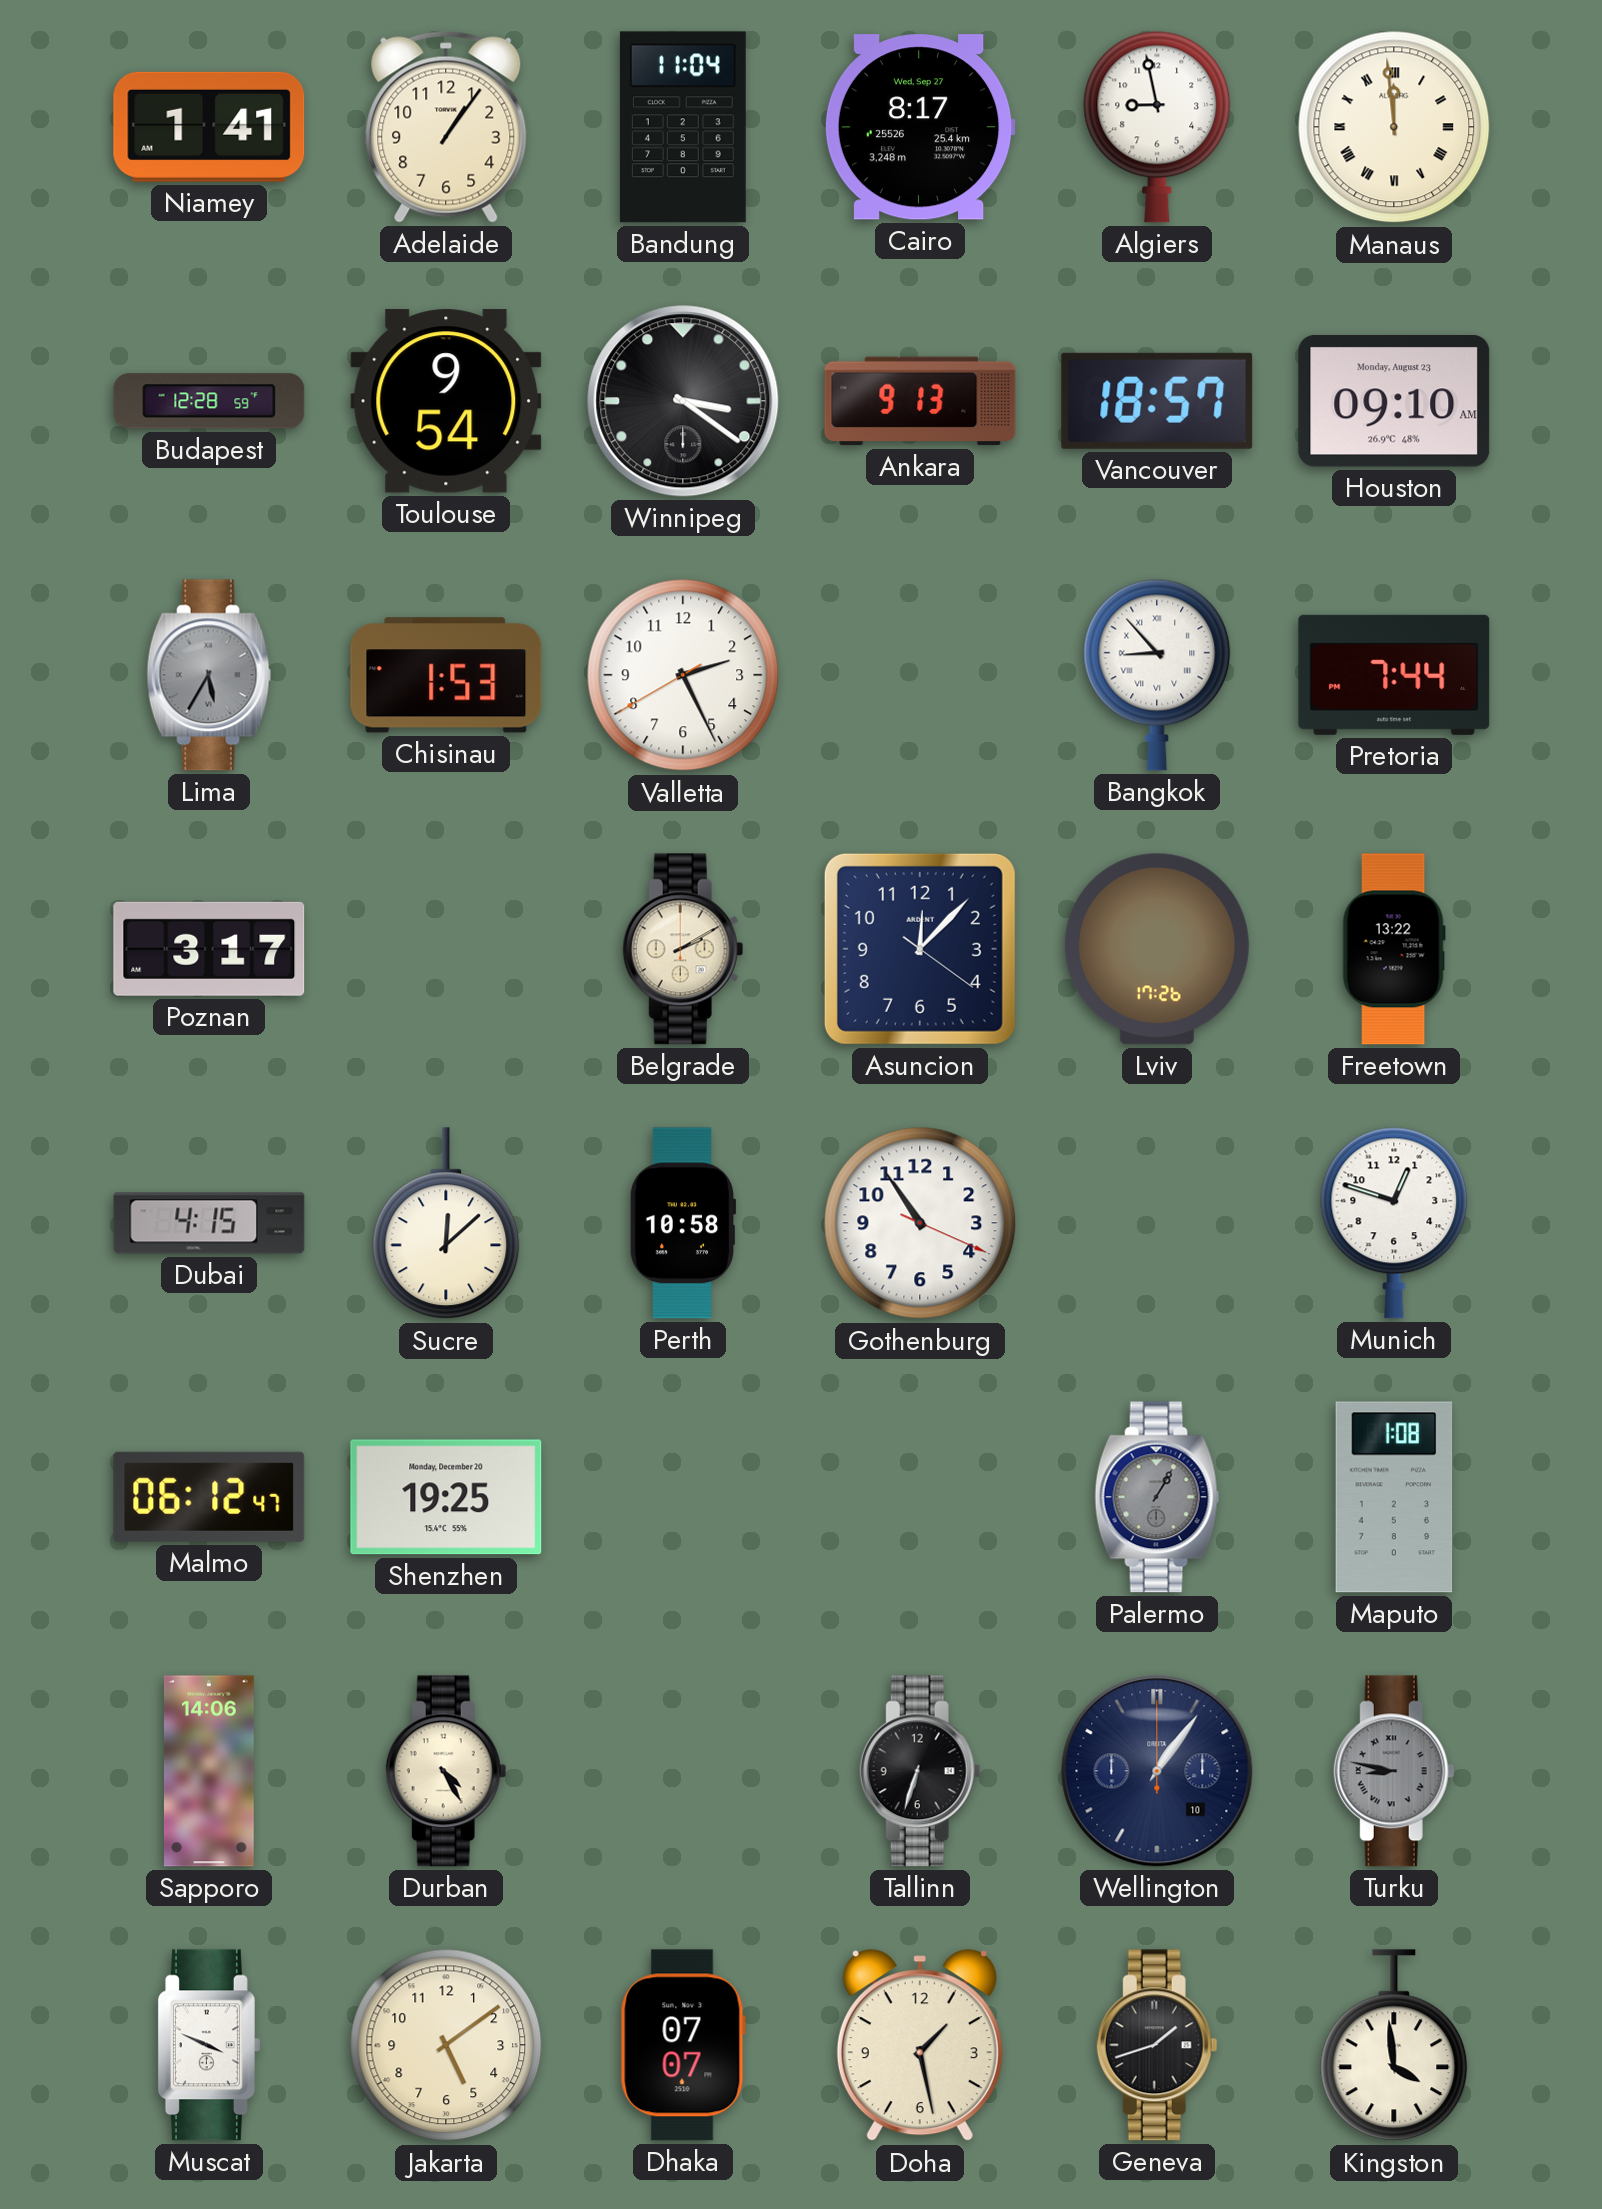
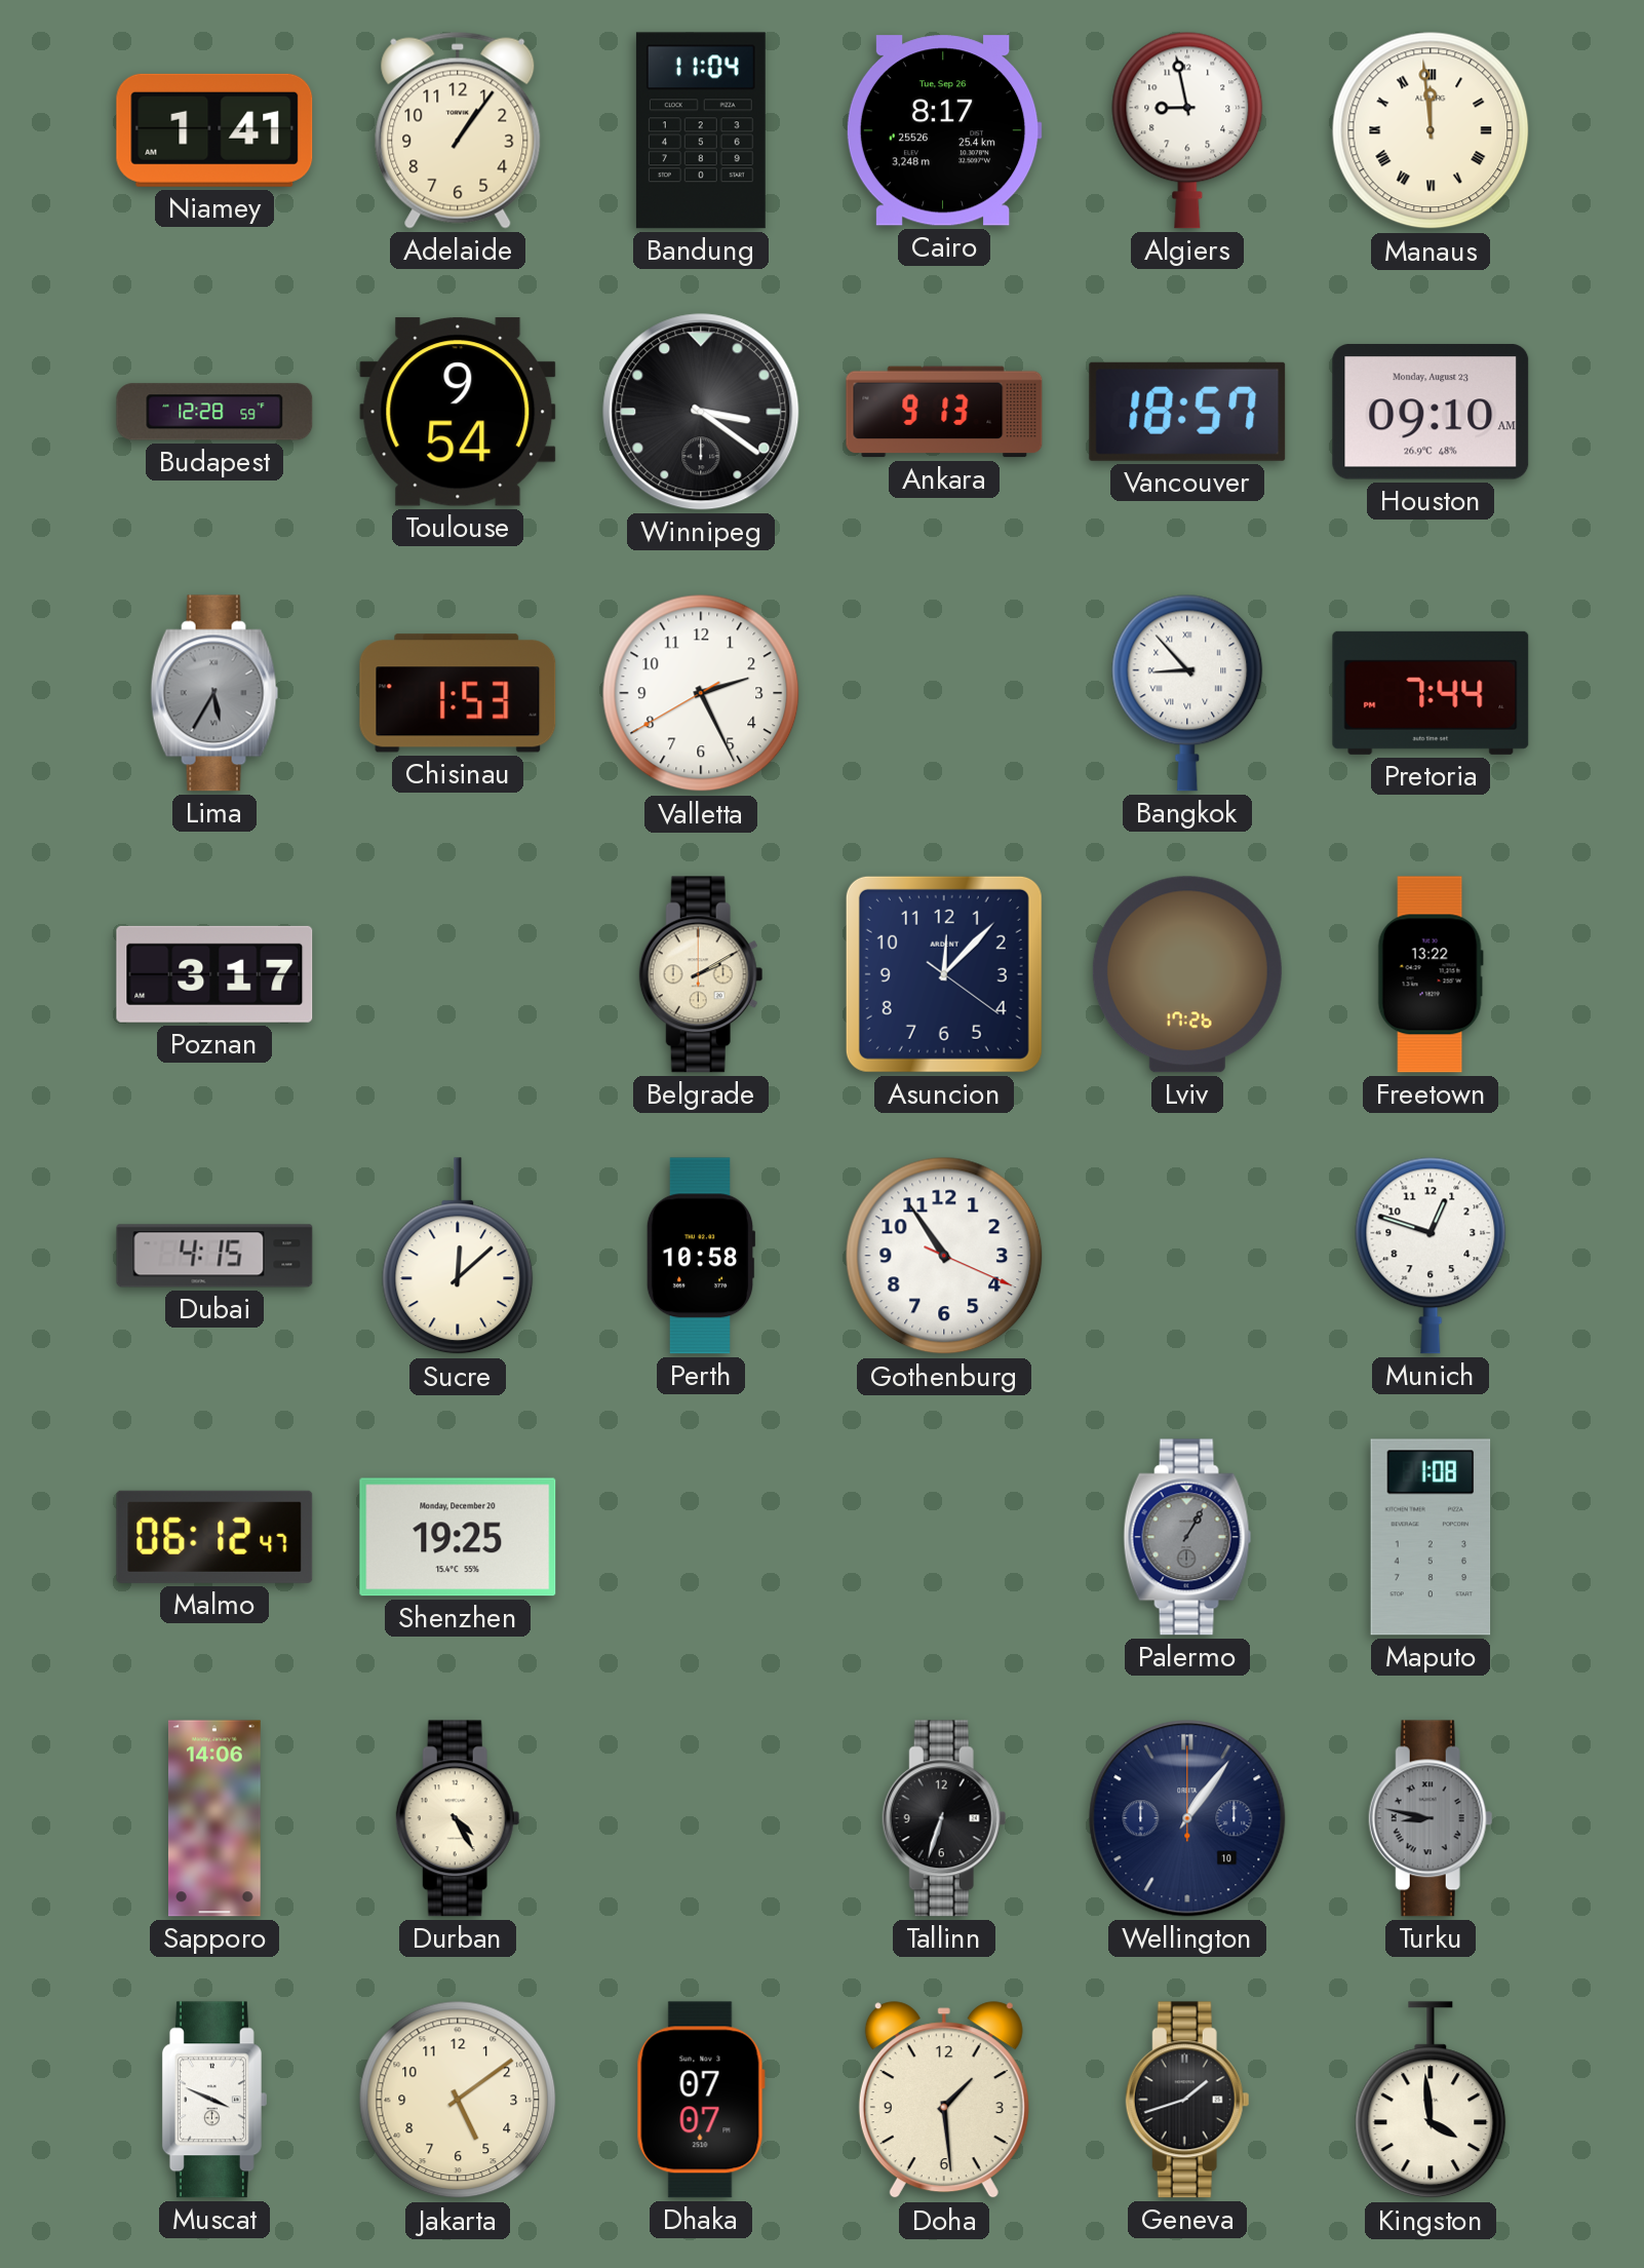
Cairo date: Wed, Sep 27 -> Tue, Sep 26 (944, 130)
Doha: 1:28 -> 1:29 (944, 2101)
